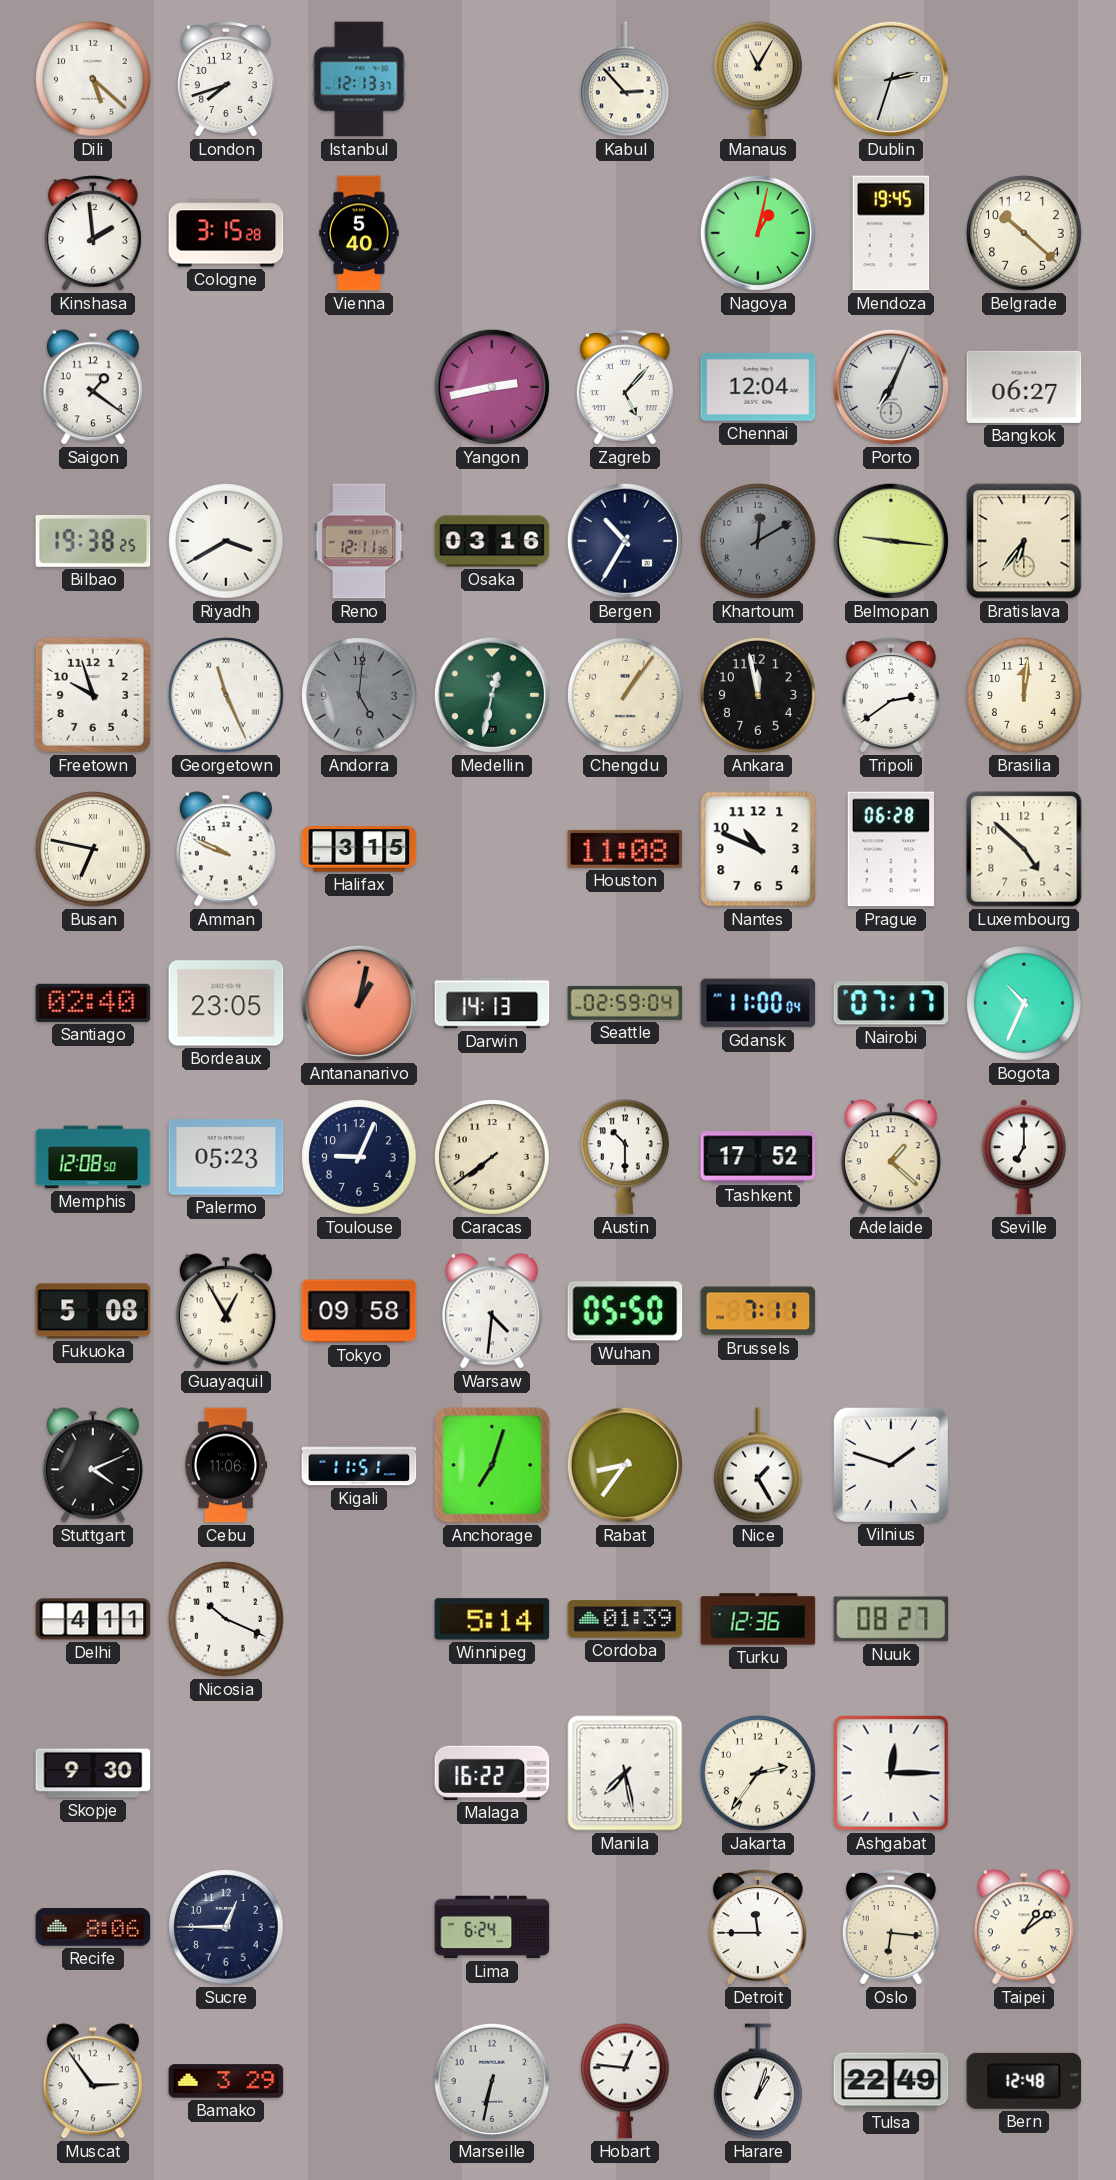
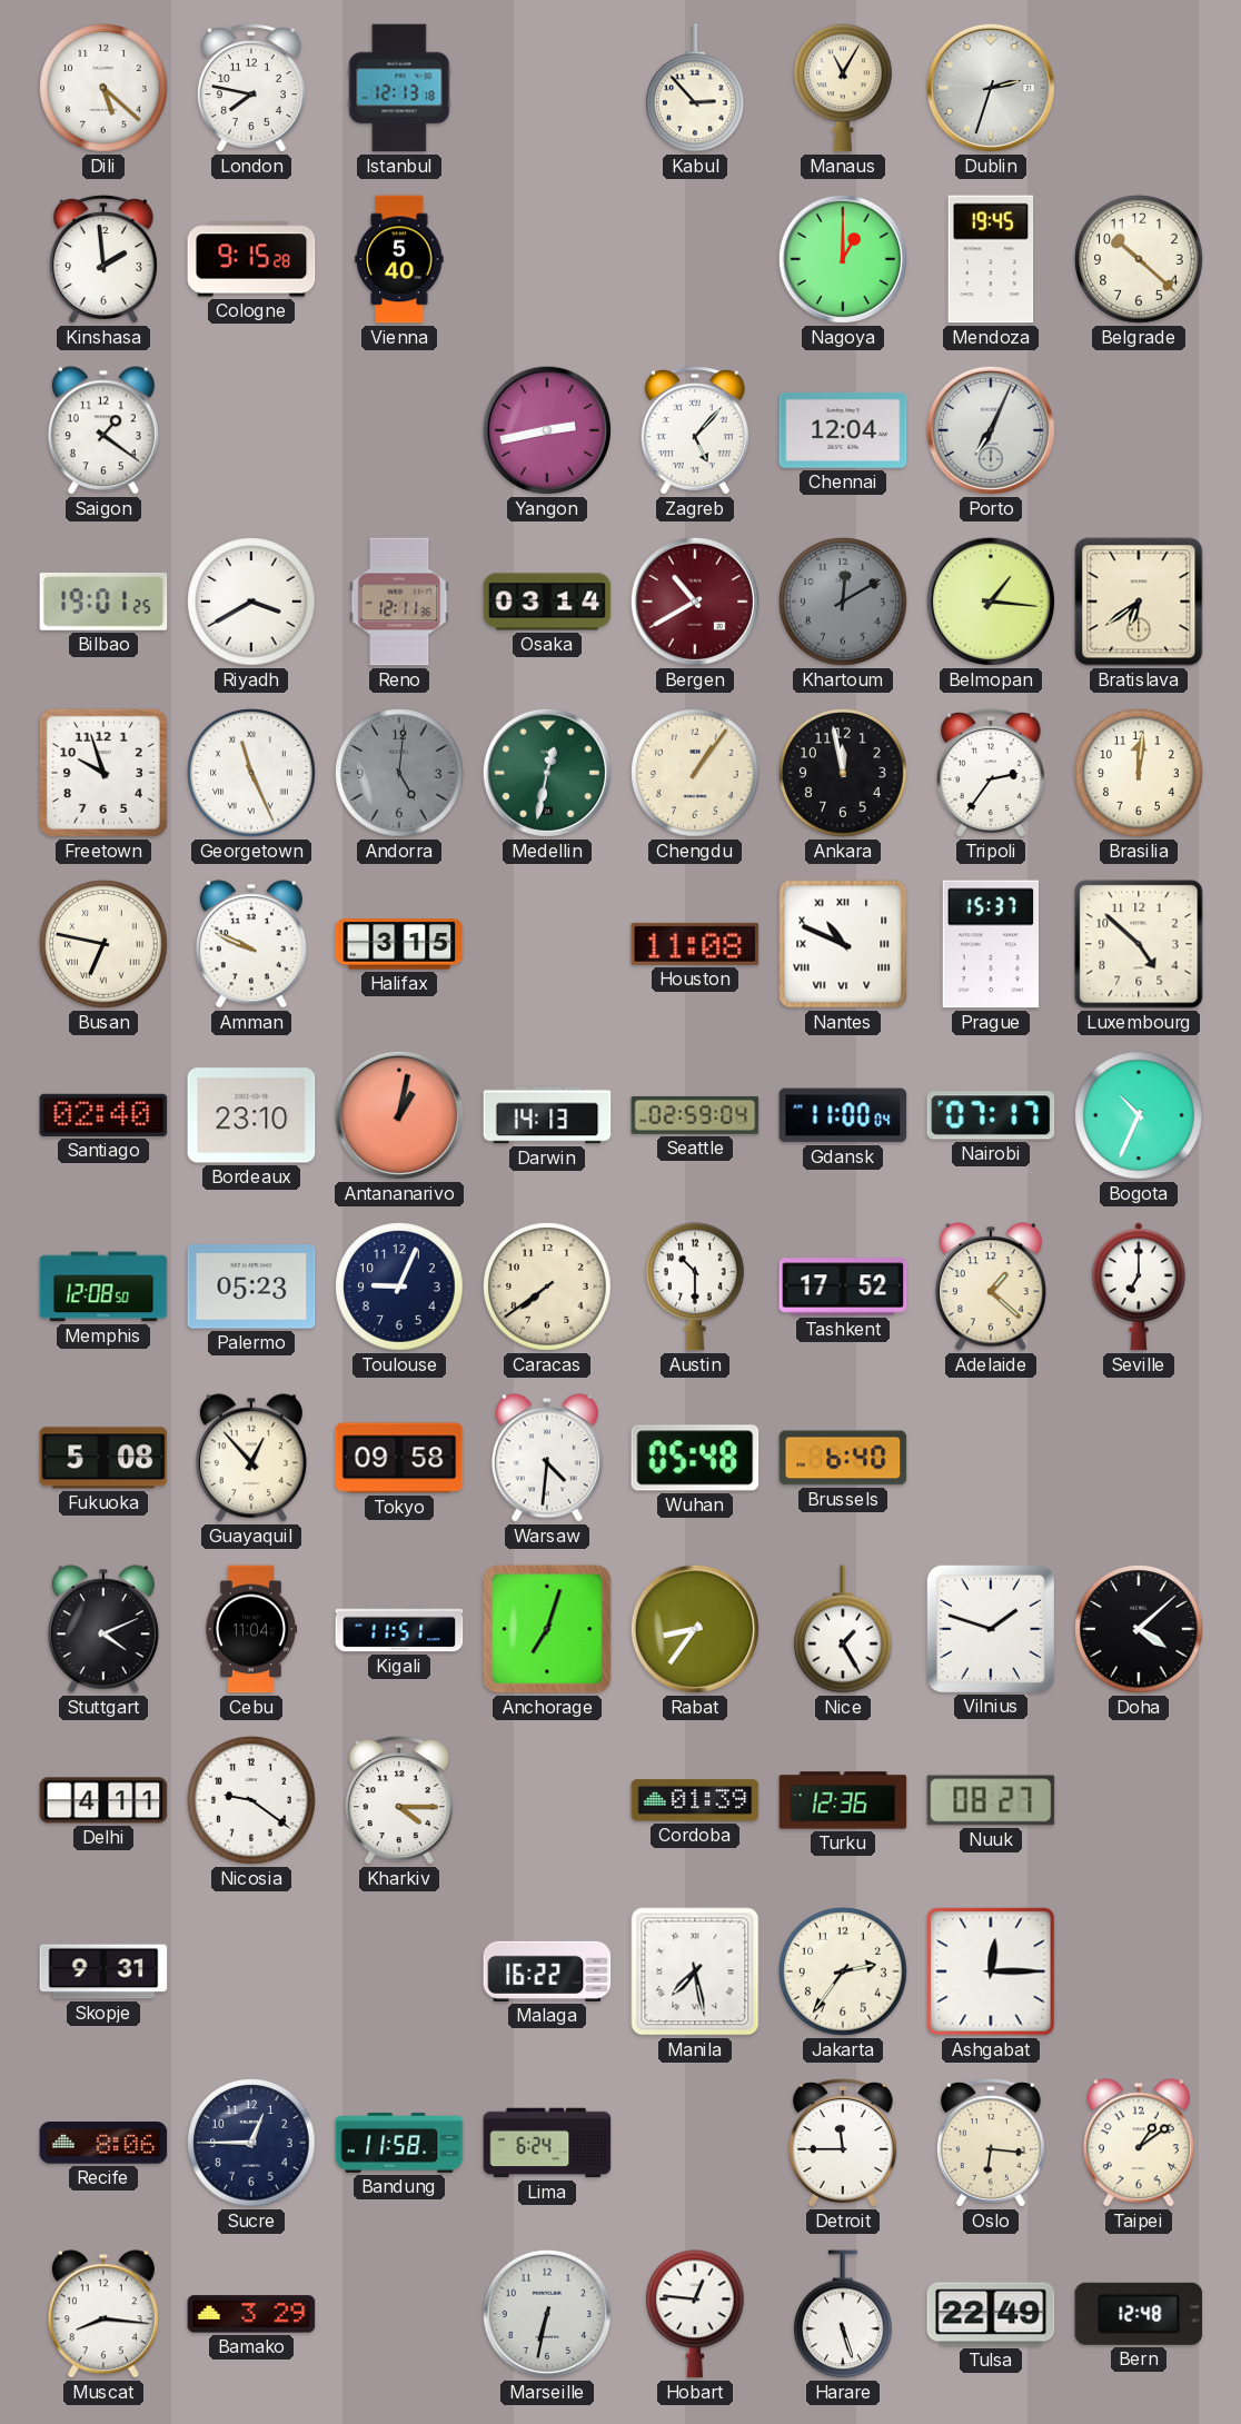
London: 7:42 -> 7:47 (251, 88)
Istanbul: 12:13:37 -> 12:13:18 (399, 88)
Cologne: 3:15 -> 9:15 (251, 259)
Nagoya: 1:02 -> 1:00 (843, 259)
Bangkok: 06:27 -> none (1024, 387)
Bilbao: 19:38 -> 19:01 (103, 603)
Osaka: 03:16 -> 03:14 (547, 602)
Bergen: 10:35 -> 10:40 (695, 602)
Bergen dial: navy -> burgundy (695, 602)
Belmopan: 9:16 -> 1:16 (991, 602)
Bratislava: 6:36 -> 6:39 (1139, 602)
Tripoli: 2:39 -> 2:36 (991, 773)
Nantes numerals: Arabic -> Roman (843, 944)
Prague: 06:28 -> 15:37 (991, 944)
Bordeaux: 23:05 -> 23:10 (251, 1115)
Guayaquil: 12:55 -> 12:53 (251, 1458)
Wuhan: 05:50 -> 05:48 (695, 1458)
Brussels: 7:11 -> 6:40 (843, 1458)
Cebu: 11:06 -> 11:04 (251, 1629)
Doha: none -> 4:08 (1139, 1629)
Nicosia: 10:19 -> 9:21 (251, 1800)
Kharkiv: none -> 4:15 (399, 1800)
Winnipeg: 5:14 -> none (492, 1619)
Skopje: 9:30 -> 9:31 (103, 1971)
Bandung: none -> 11:58 (399, 2143)
Muscat: 2:54 -> 8:16 (103, 2314)
Harare: 1:03 -> 5:27 (844, 2314)
